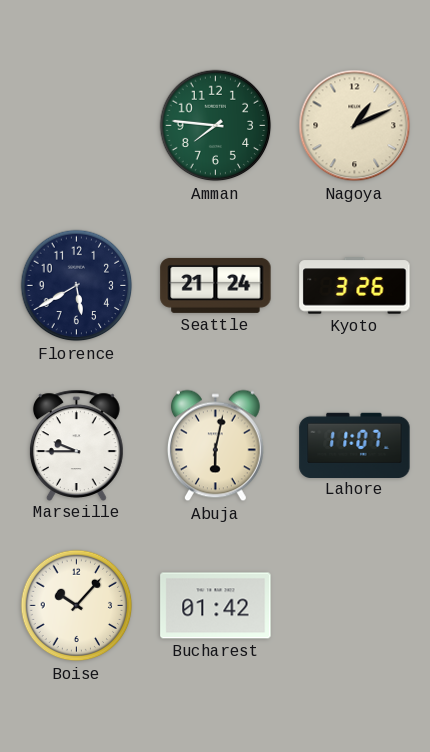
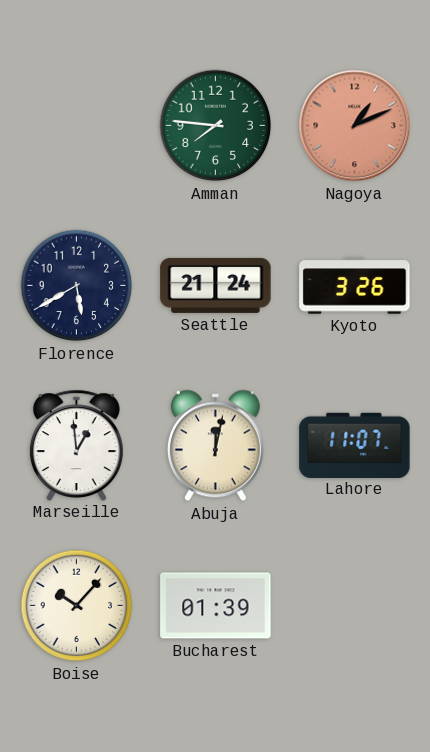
Nagoya dial: cream -> salmon (355, 126)
Marseille: 9:45 -> 12:59 (76, 445)
Abuja: 6:02 -> 12:02 (215, 446)
Bucharest: 01:42 -> 01:39 (216, 606)
